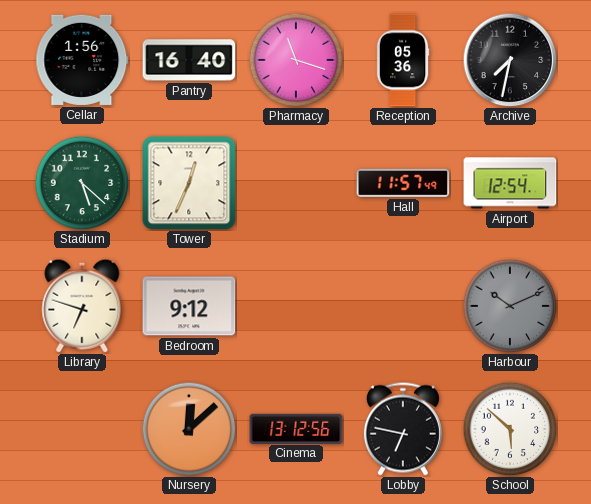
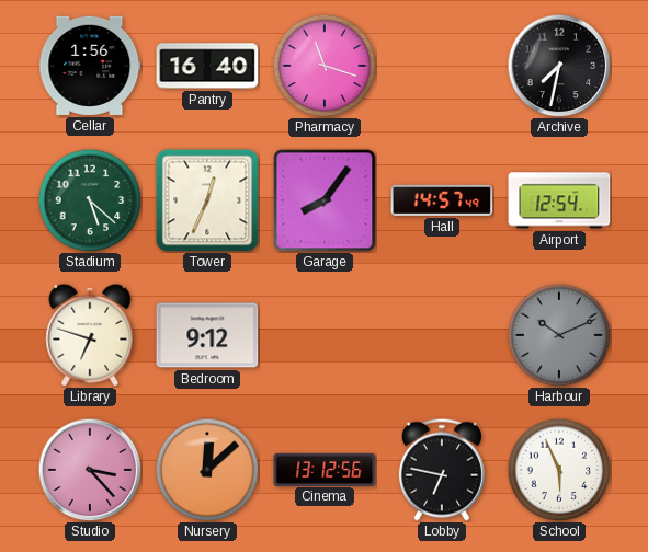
Reception: 05:36 -> none (403, 60)
Garage: none -> 8:06 (325, 200)
Hall: 11:57 -> 14:57 (442, 200)
Studio: none -> 3:23 (90, 470)
School: 5:52 -> 5:56 (559, 470)
